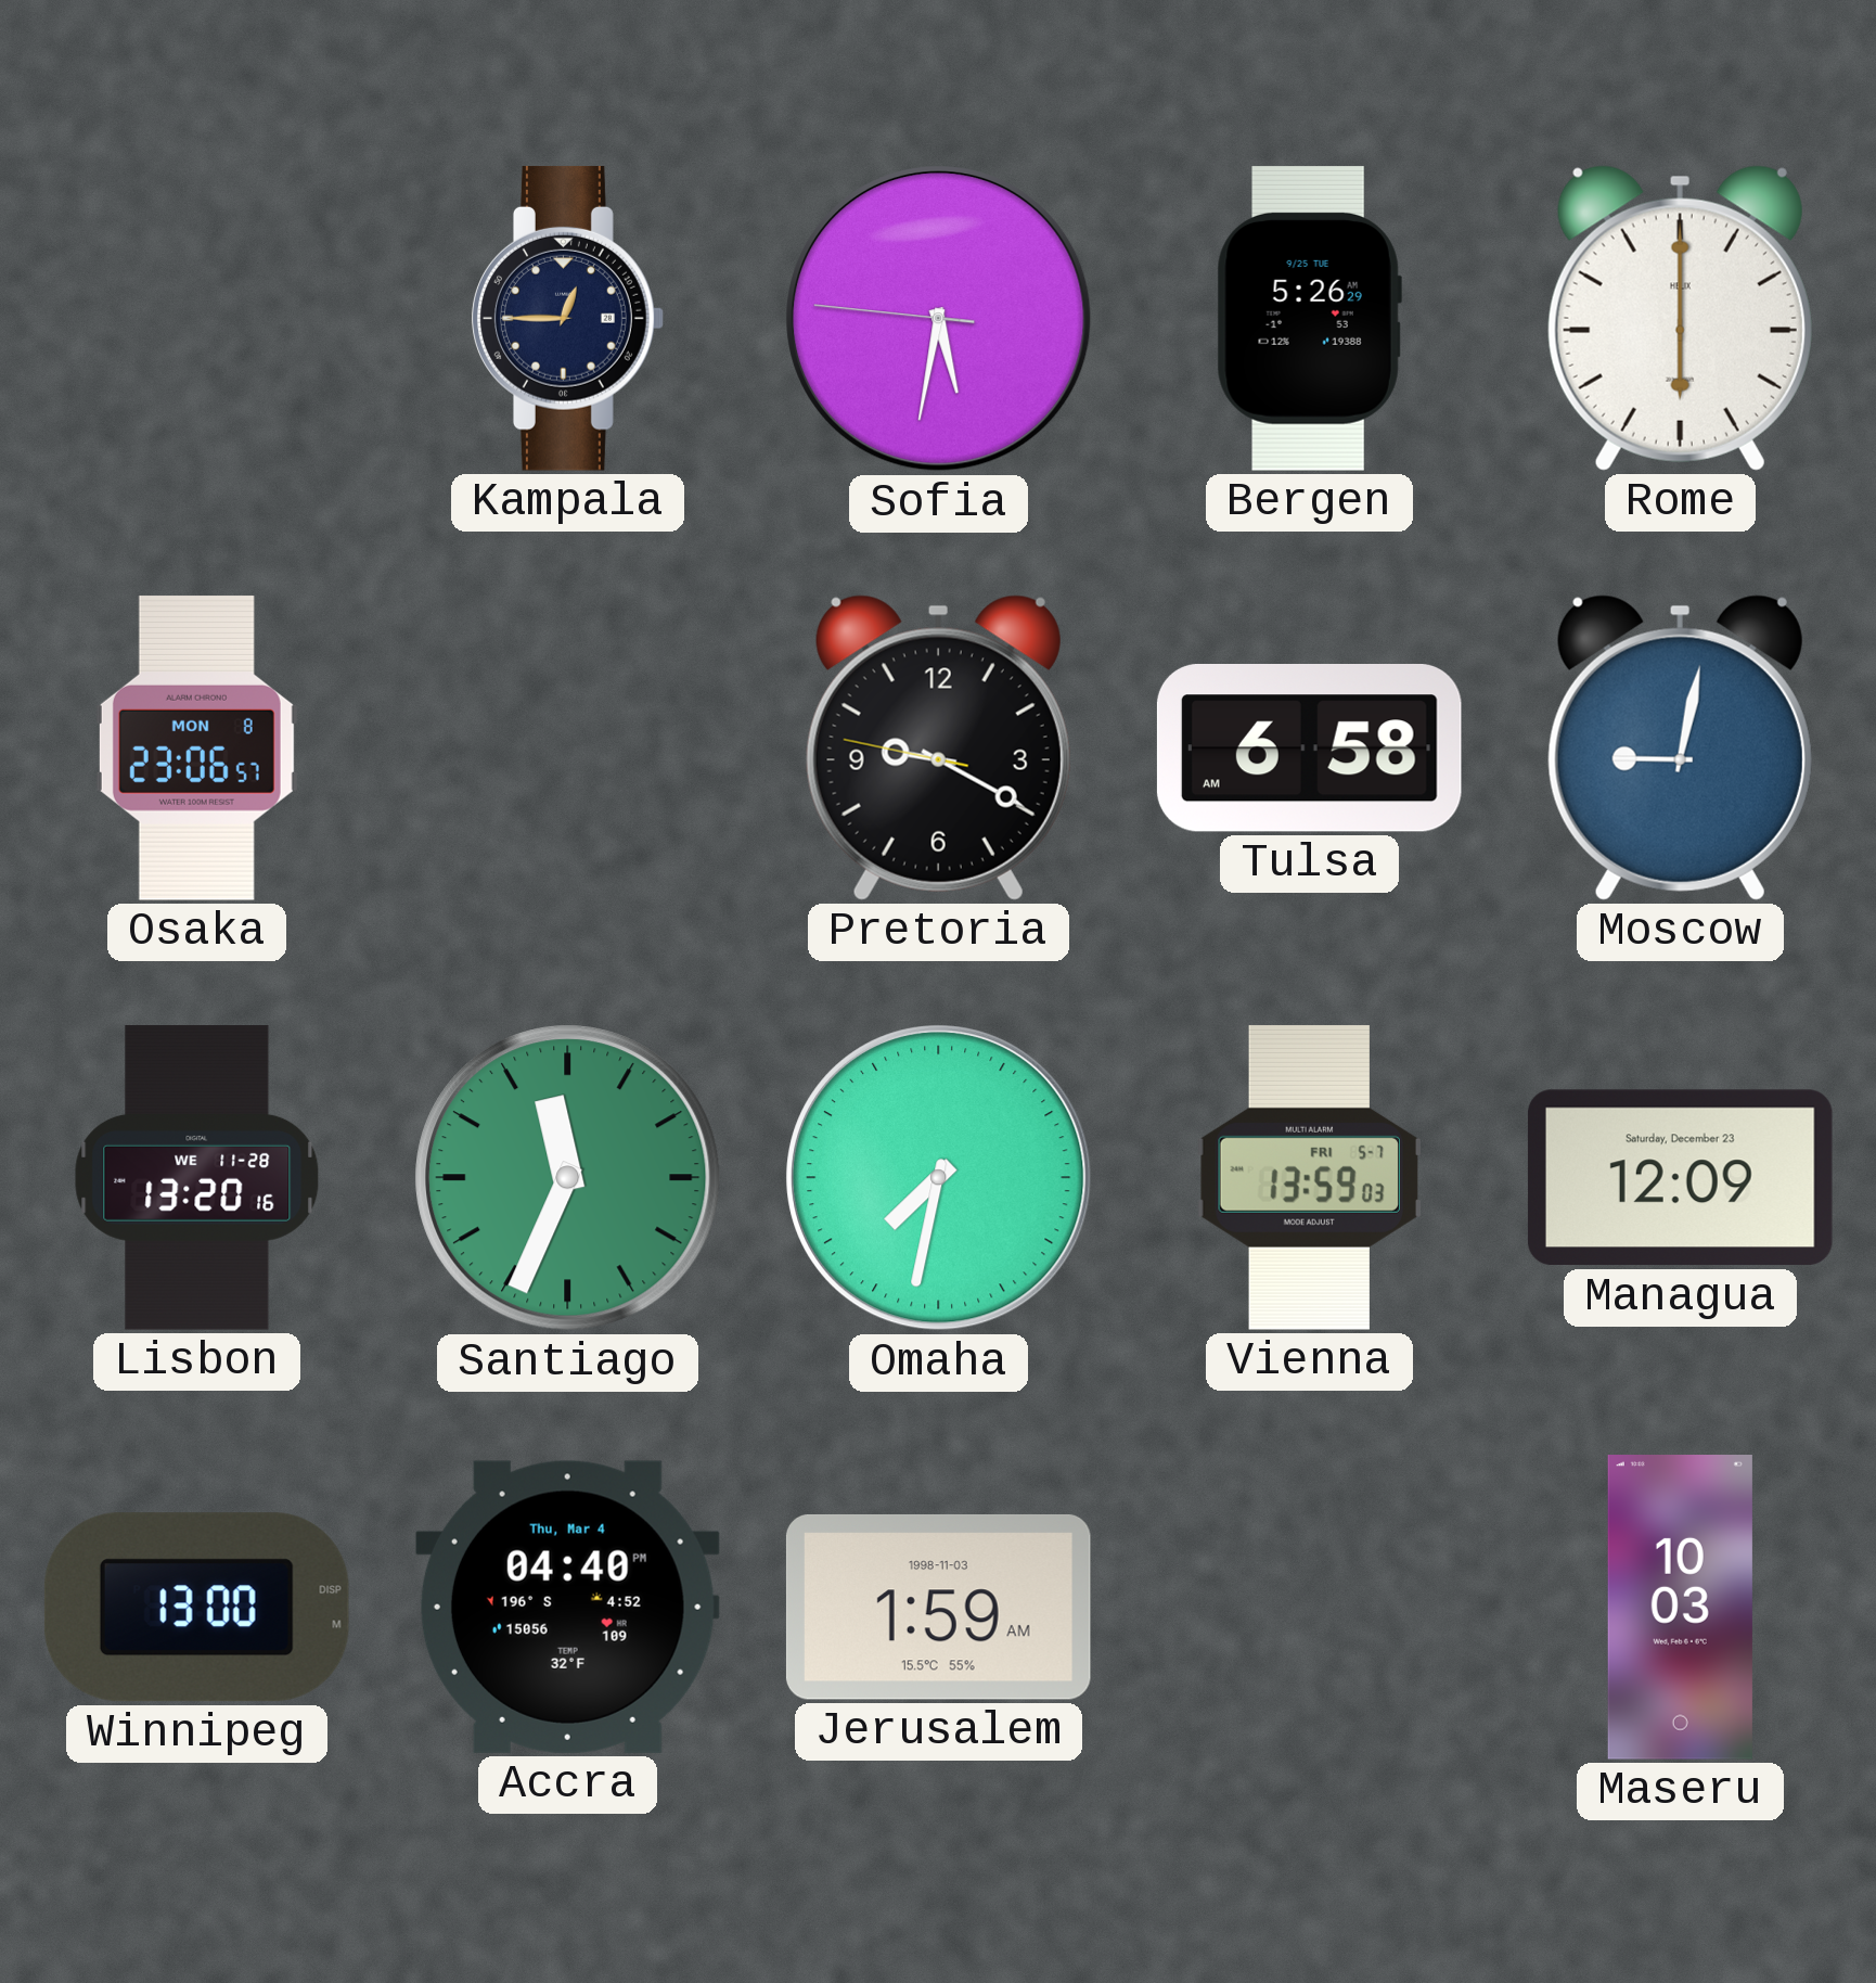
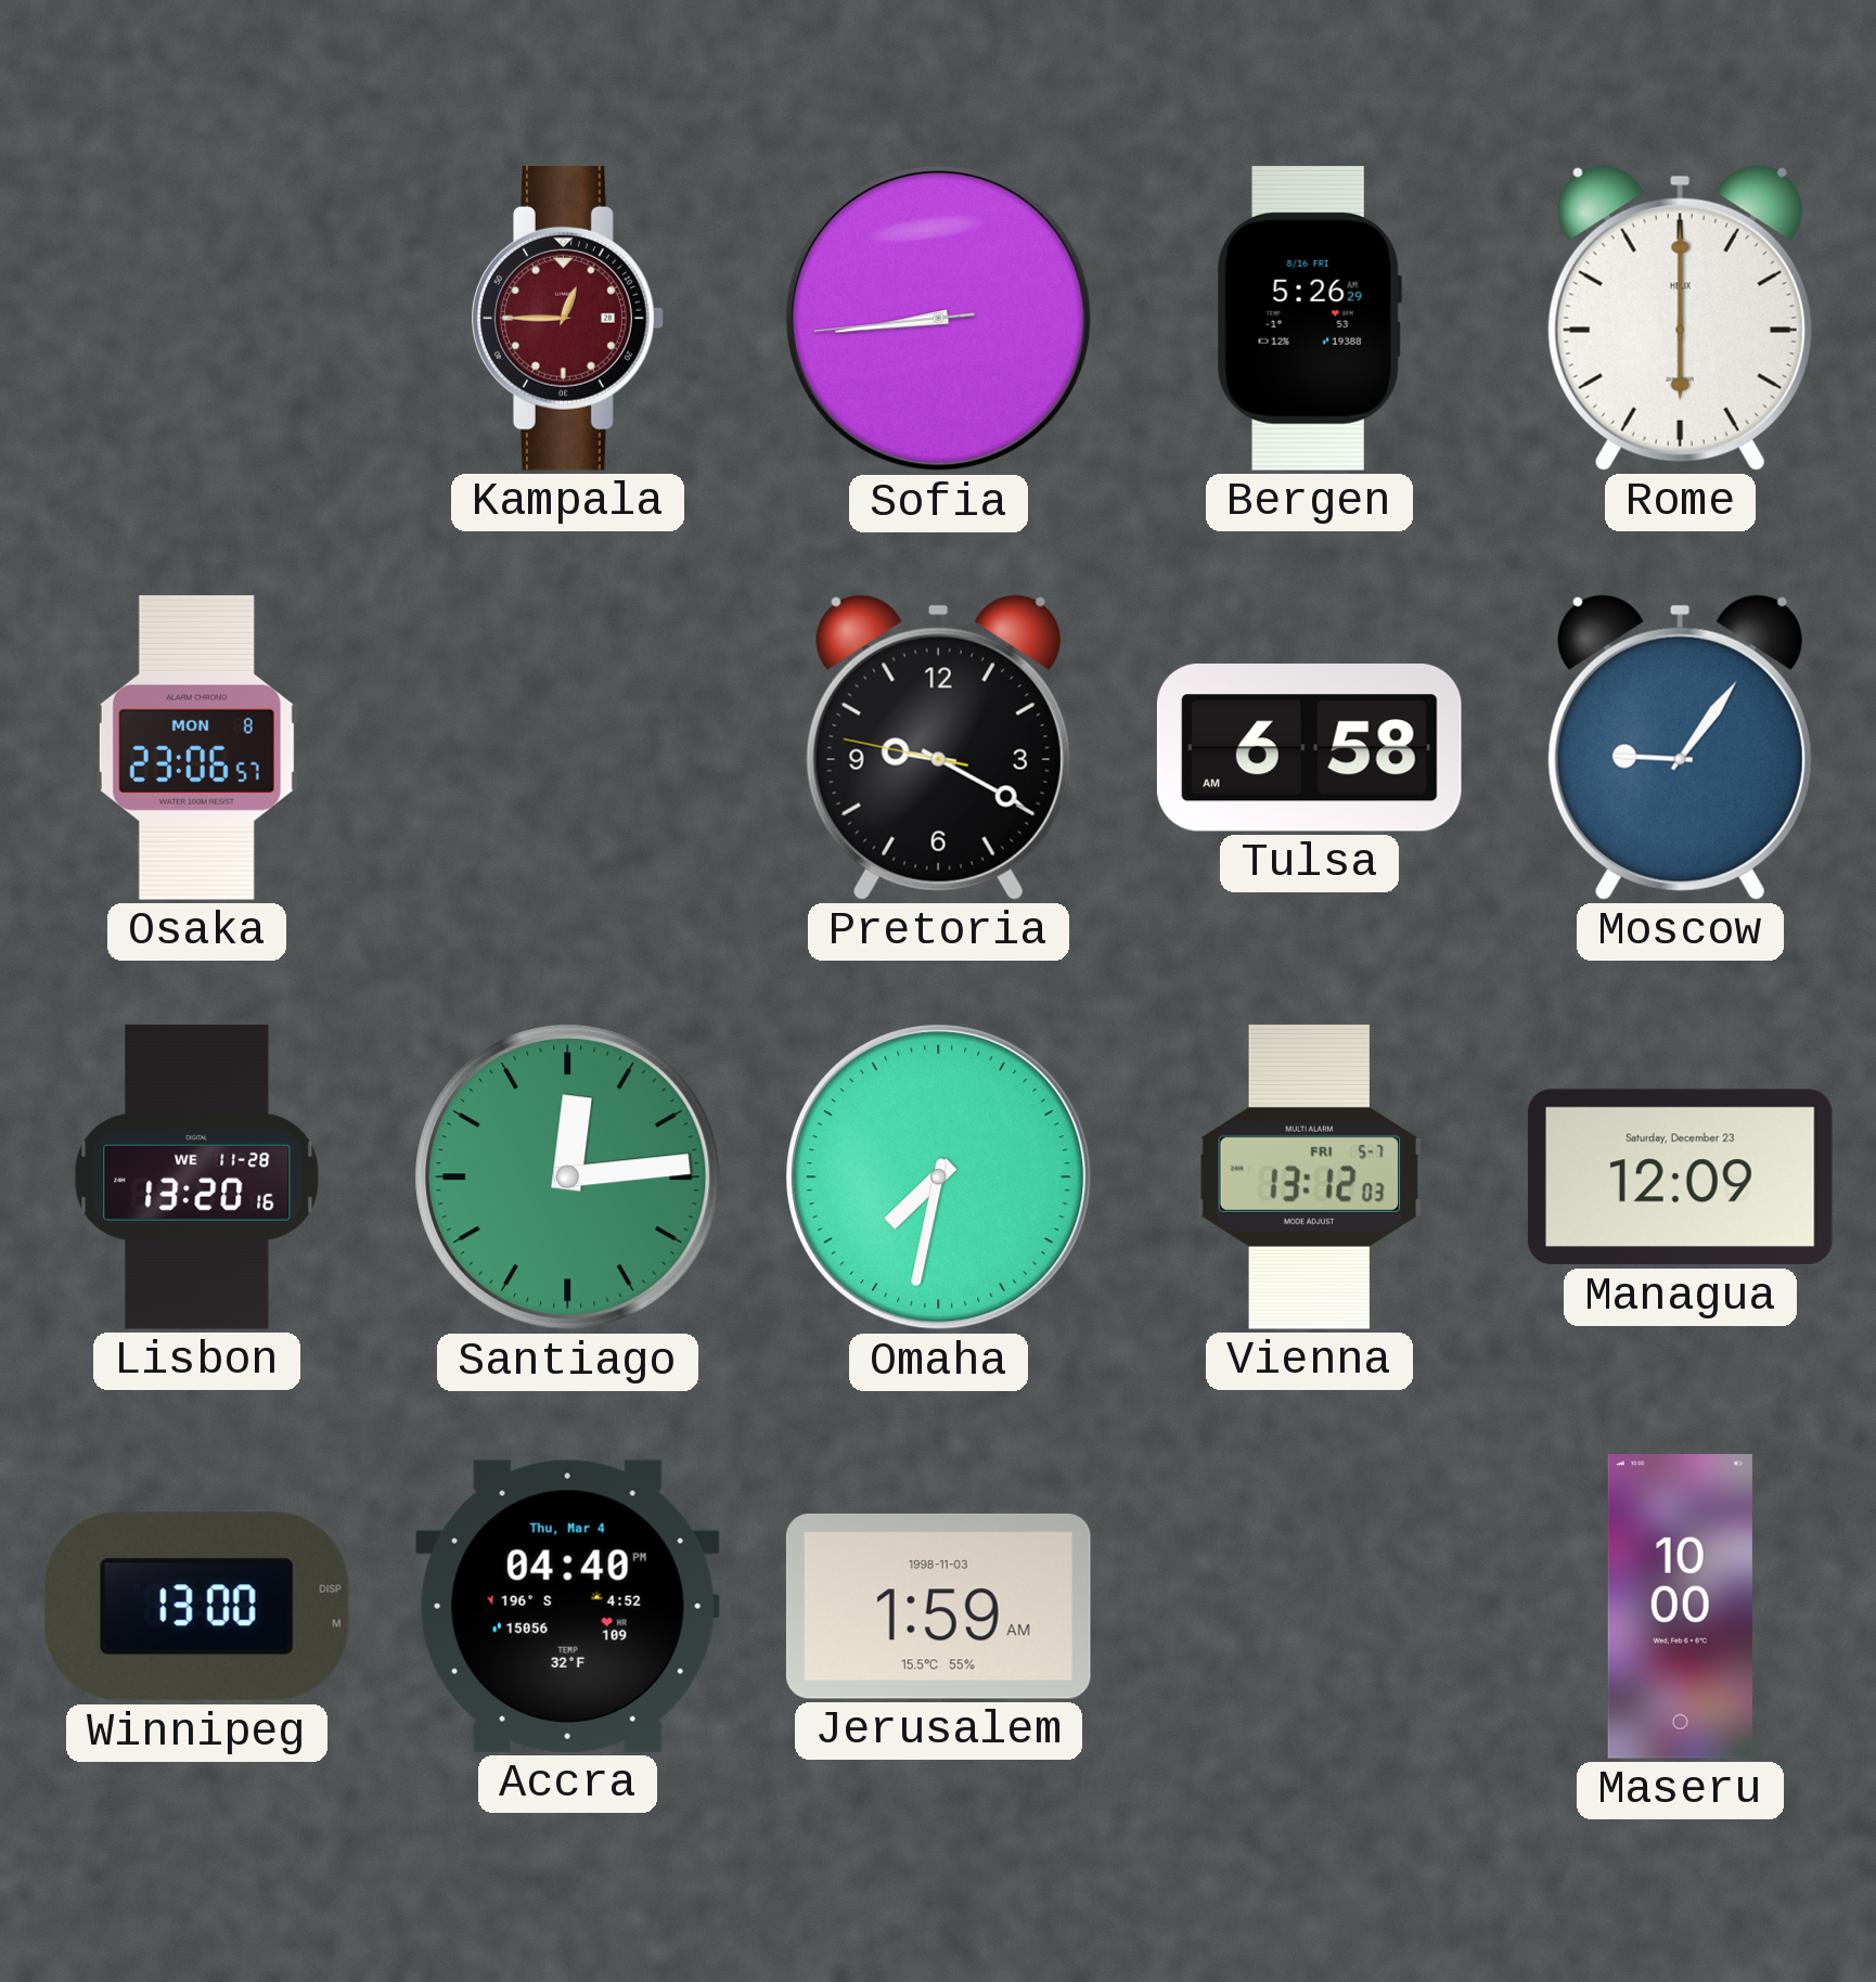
Kampala dial: navy -> burgundy (567, 318)
Sofia: 5:31 -> 8:43 (939, 319)
Bergen date: 9/25 TUE -> 8/16 FRI (1309, 319)
Moscow: 9:02 -> 9:06 (1680, 747)
Santiago: 11:34 -> 12:14 (568, 1177)
Vienna: 13:59 -> 13:12 (1309, 1176)
Maseru: 10:03 -> 10:00 (1680, 1607)
